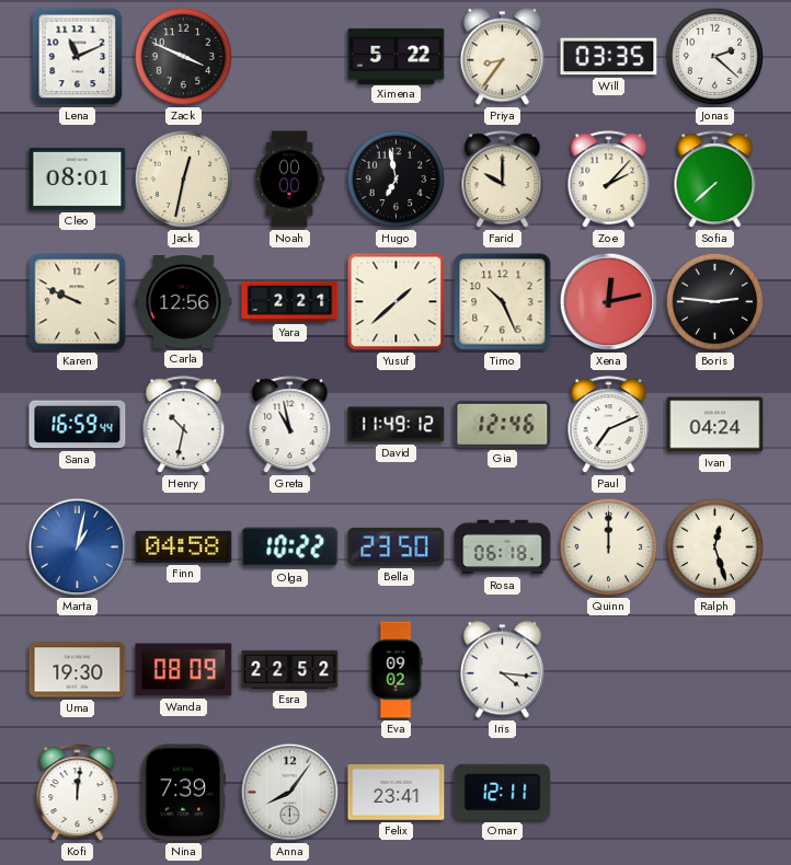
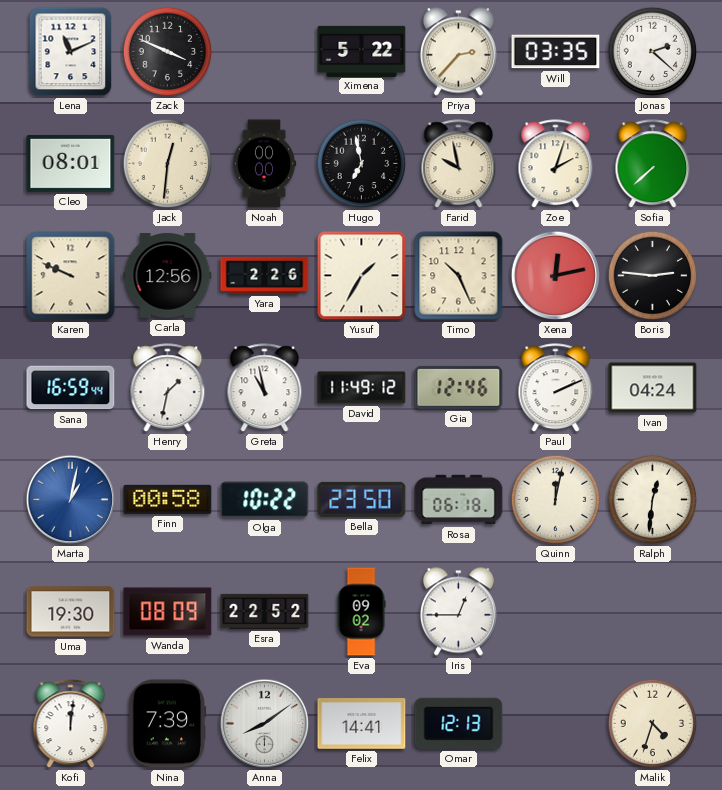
Priya: 8:36 -> 2:37 (458, 52)
Jack: 12:32 -> 12:31 (168, 164)
Farid: 10:00 -> 9:58 (459, 164)
Zoe: 2:07 -> 2:03 (556, 164)
Yara: 2:21 -> 2:26 (265, 275)
Yusuf: 1:38 -> 1:35 (362, 276)
Henry: 10:32 -> 1:32 (168, 388)
Paul: 7:11 -> 2:11 (556, 388)
Finn: 04:58 -> 00:58 (168, 499)
Quinn: 12:00 -> 12:02 (556, 500)
Ralph: 12:27 -> 12:31 (653, 500)
Iris: 4:16 -> 12:45 (458, 612)
Anna: 8:06 -> 8:09 (265, 724)
Felix: 23:41 -> 14:41 (362, 724)
Omar: 12:11 -> 12:13 (459, 723)
Malik: none -> 4:33 (653, 724)
